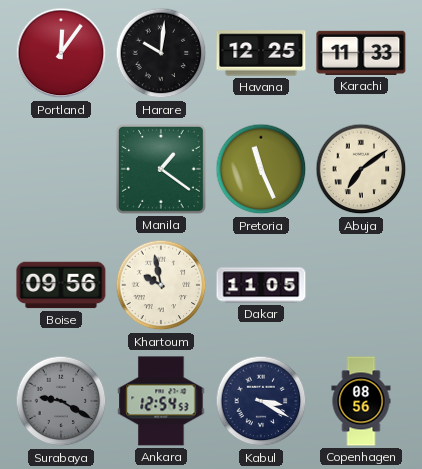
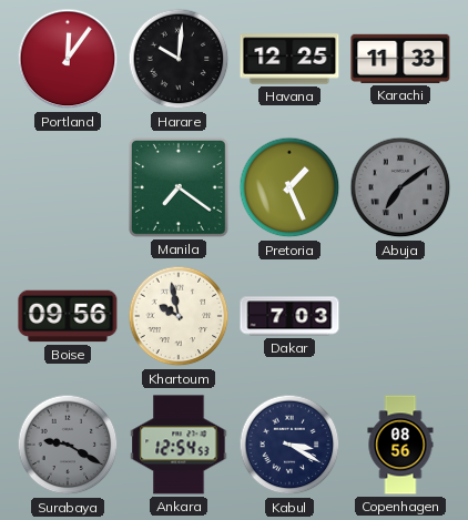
Manila: 1:21 -> 7:21 (179, 187)
Pretoria: 11:26 -> 1:26 (289, 187)
Abuja dial: cream -> grey (400, 187)
Dakar: 11:05 -> 7:03 (289, 316)
